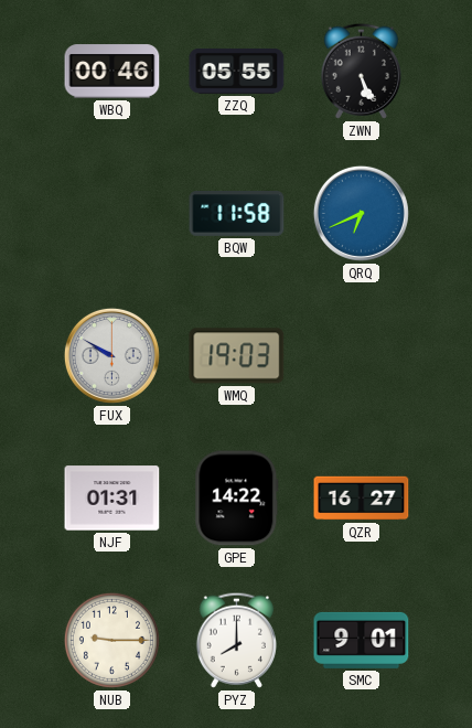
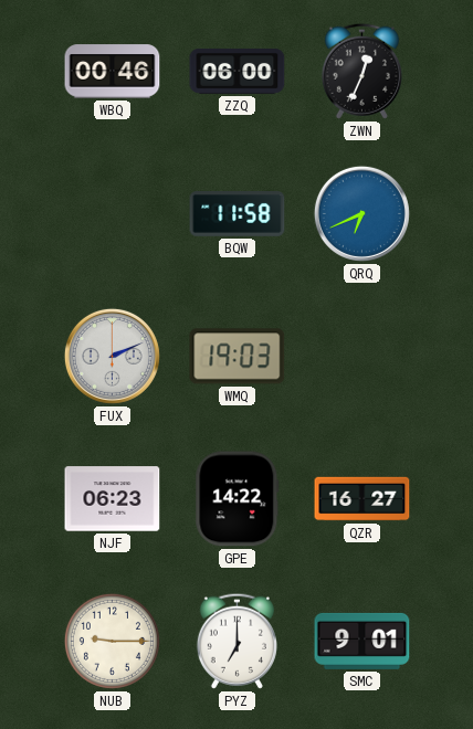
ZZQ: 05:55 -> 06:00 (238, 71)
ZWN: 5:26 -> 12:34 (361, 71)
FUX: 9:50 -> 2:11 (112, 356)
NJF: 01:31 -> 06:23 (113, 499)
PYZ: 8:00 -> 7:00 (236, 641)
